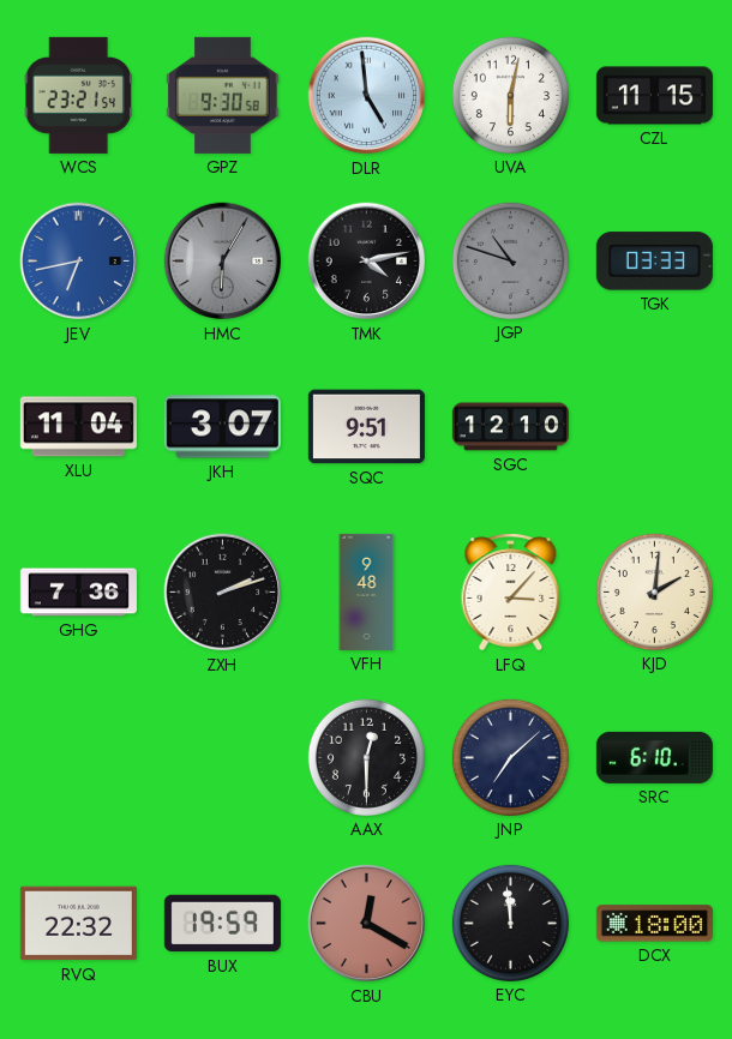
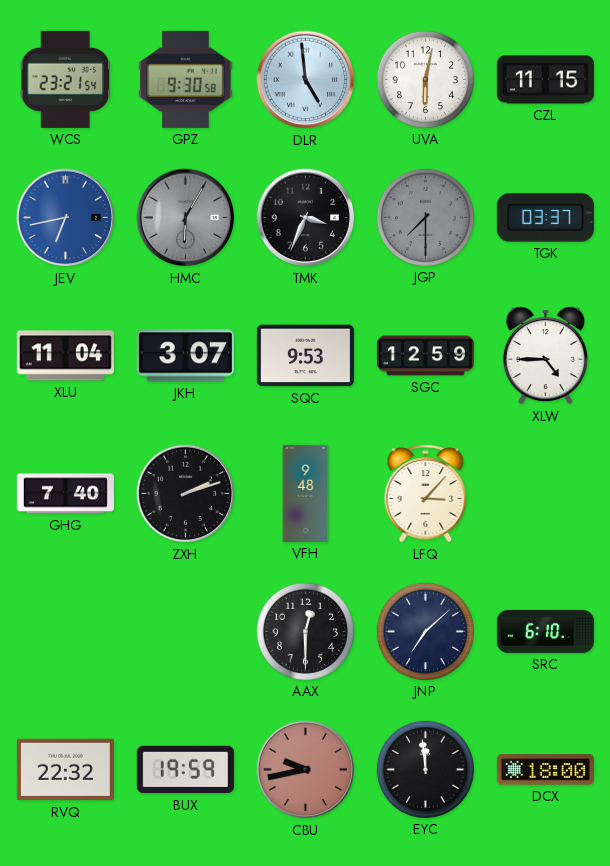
TMK: 4:13 -> 3:34 (306, 218)
JGP: 10:48 -> 7:30 (425, 217)
TGK: 03:33 -> 03:37 (545, 218)
SQC: 9:51 -> 9:53 (305, 356)
SGC: 12:10 -> 12:59 (425, 356)
XLW: none -> 4:45 (545, 356)
GHG: 7:36 -> 7:40 (65, 494)
KJD: 2:01 -> none (654, 591)
CBU: 12:20 -> 9:43 (306, 770)
